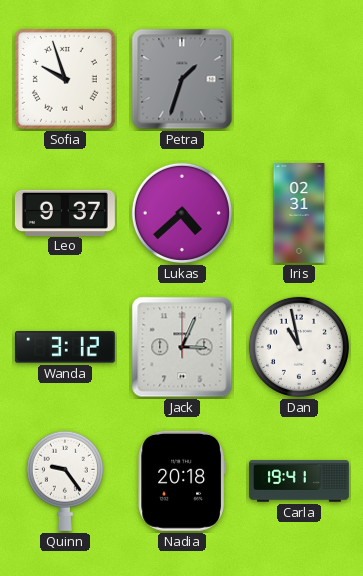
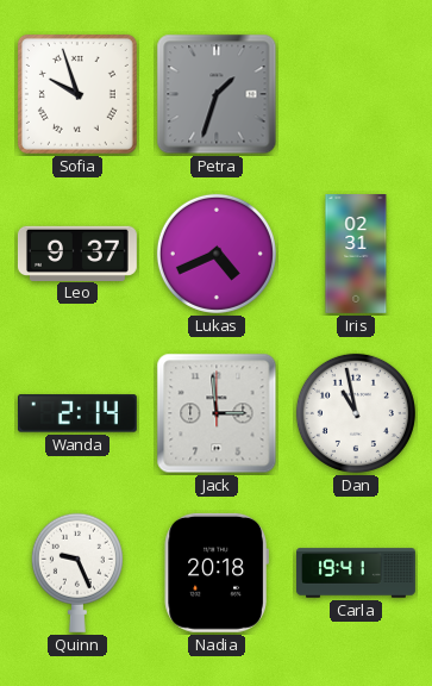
Lukas: 4:38 -> 4:41 (217, 254)
Wanda: 3:12 -> 2:14 (77, 413)
Jack: 3:04 -> 2:59 (217, 413)
Quinn: 9:24 -> 9:26 (77, 573)
